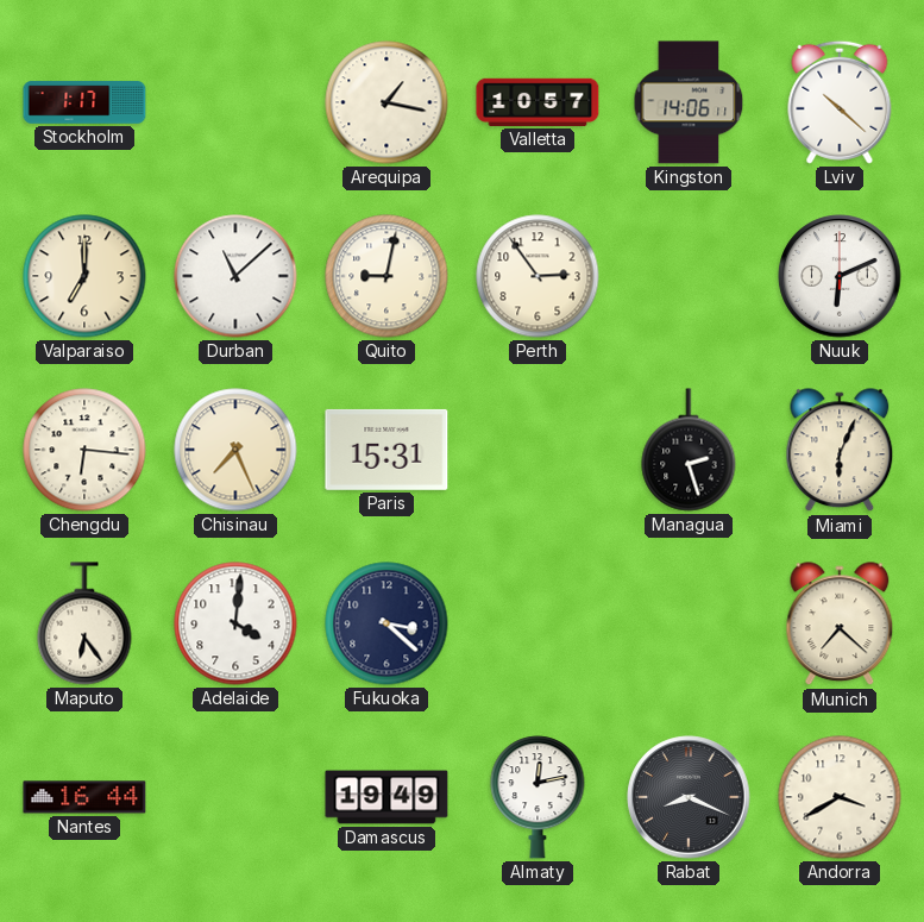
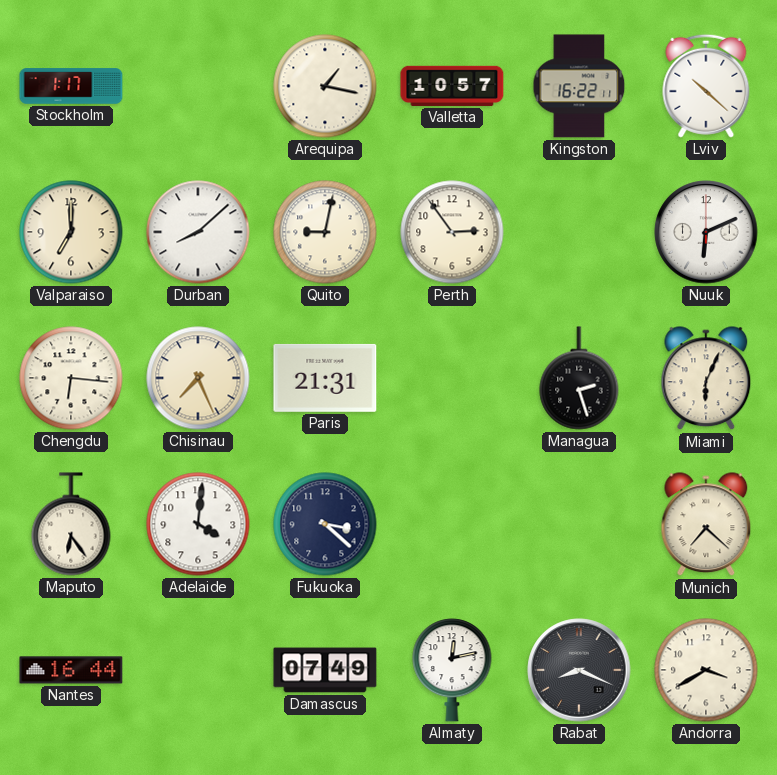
Kingston: 14:06 -> 16:22 (579, 86)
Durban: 11:08 -> 8:08 (198, 232)
Paris: 15:31 -> 21:31 (325, 378)
Damascus: 19:49 -> 07:49 (325, 670)
